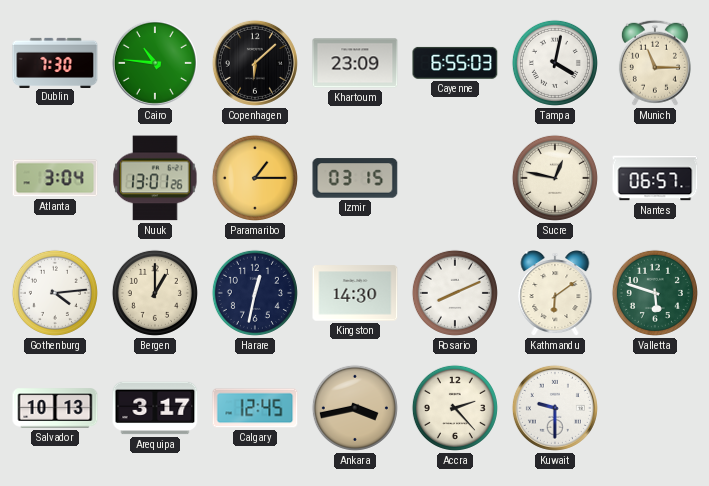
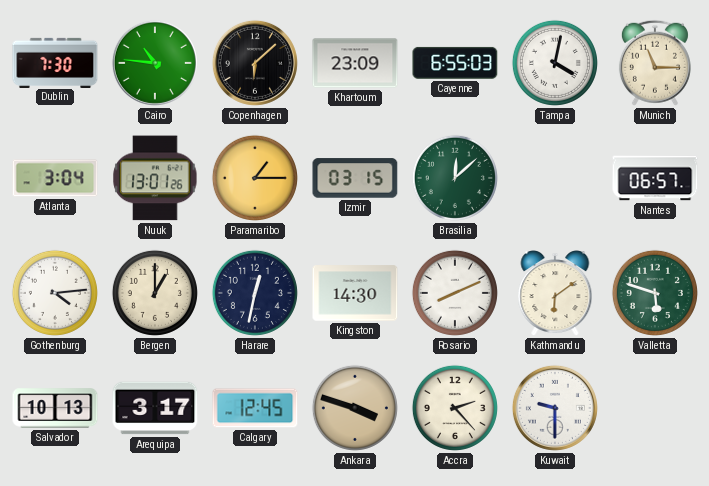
Brasilia: none -> 12:08 (455, 178)
Sucre: 12:47 -> none (555, 178)
Ankara: 3:43 -> 3:48 (355, 408)
